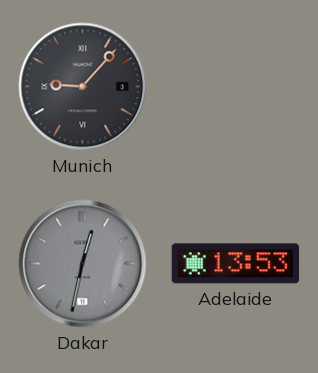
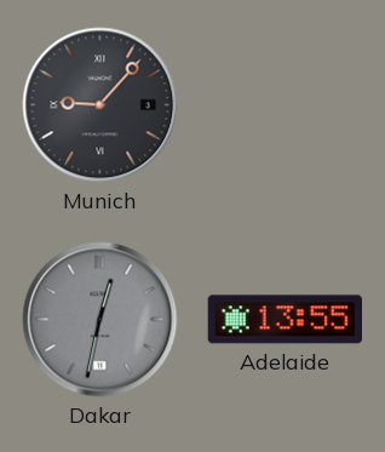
Adelaide: 13:53 -> 13:55 (285, 320)
